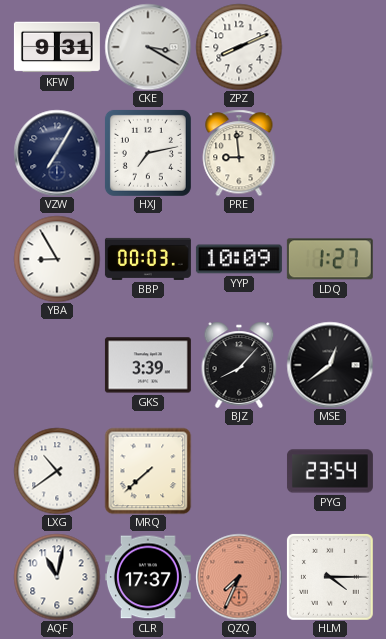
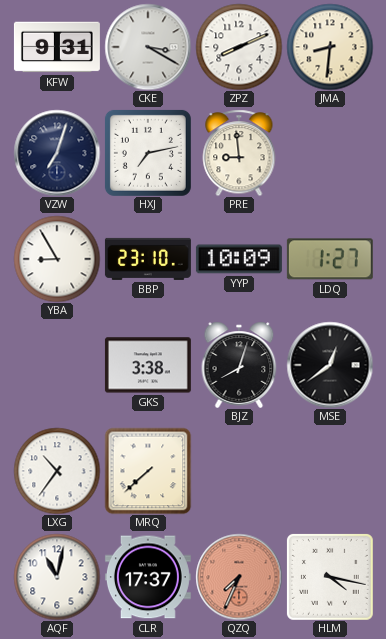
JMA: none -> 8:31 (330, 47)
VZW: 7:05 -> 7:03 (57, 153)
BBP: 00:03 -> 23:10 (148, 259)
GKS: 3:39 -> 3:38 (148, 365)
BJZ: 8:07 -> 8:03 (239, 365)
LXG: 10:39 -> 10:36 (57, 471)
PYG: 23:54 -> none (330, 471)
HLM: 4:15 -> 4:17 (330, 577)
